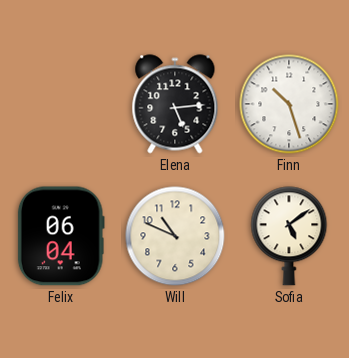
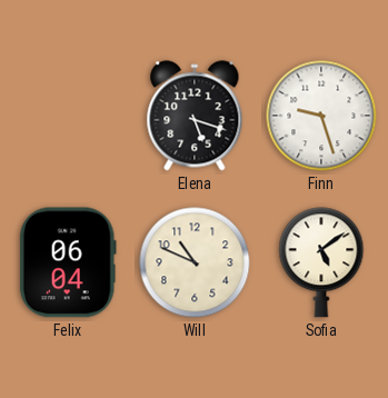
Elena: 5:14 -> 5:18 (195, 116)
Finn: 10:27 -> 9:27 (321, 116)
